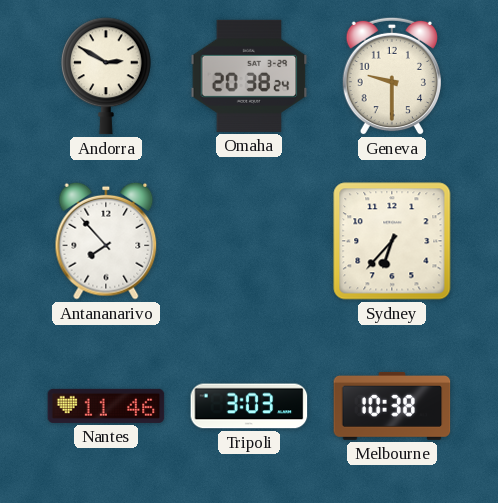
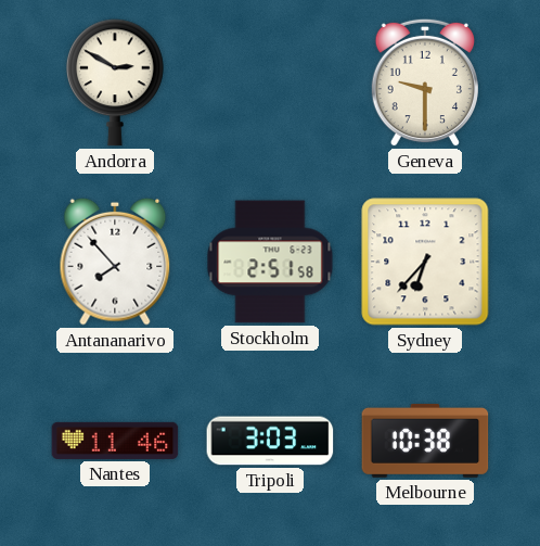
Omaha: 20:38 -> none (249, 76)
Stockholm: none -> 2:51 (270, 262)
